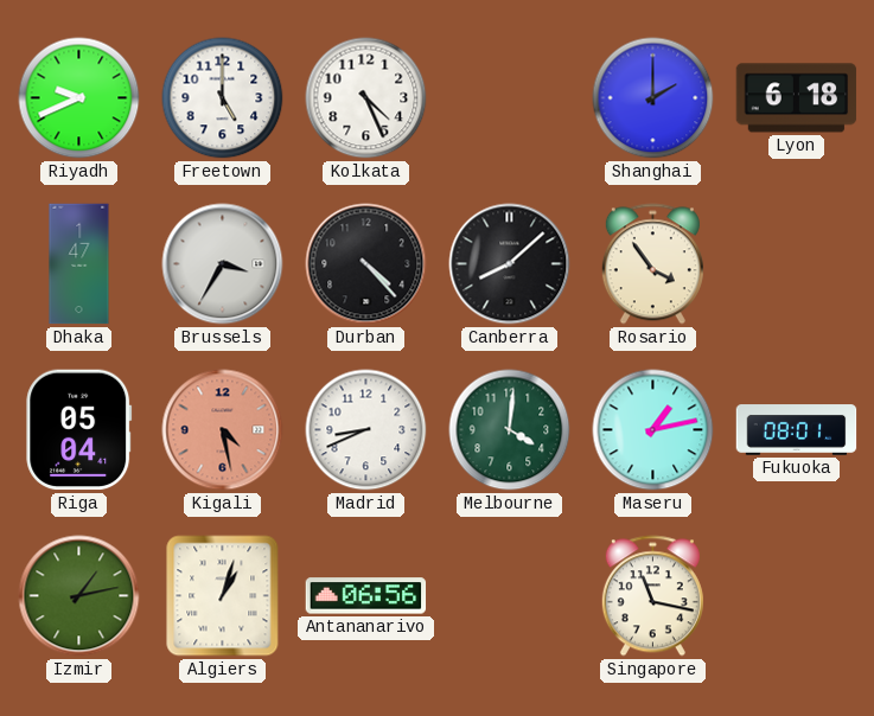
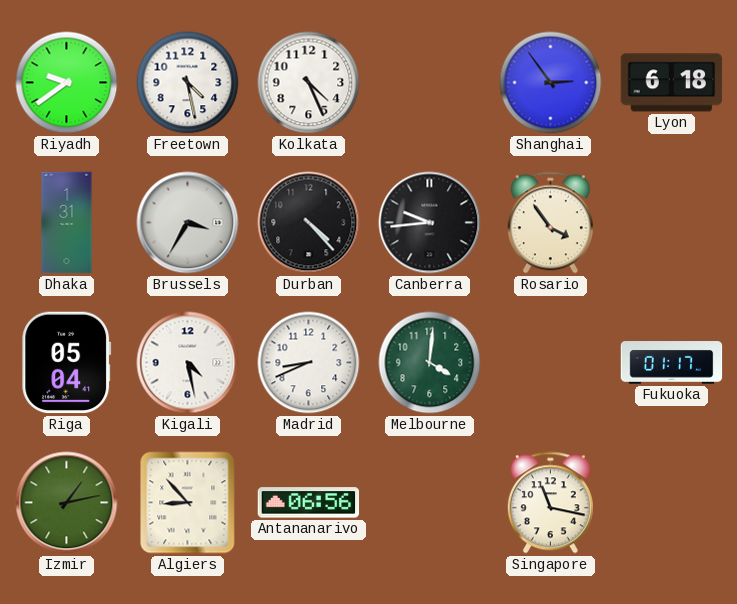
Riyadh: 9:41 -> 9:39 (67, 83)
Freetown: 5:00 -> 4:28 (188, 83)
Shanghai: 2:00 -> 2:54 (551, 83)
Dhaka: 1:47 -> 1:31 (67, 223)
Canberra: 8:08 -> 9:44 (430, 223)
Kigali dial: salmon -> white (188, 363)
Maseru: 1:13 -> none (653, 430)
Fukuoka: 08:01 -> 01:17 (672, 363)
Algiers: 1:03 -> 8:53 (188, 503)
